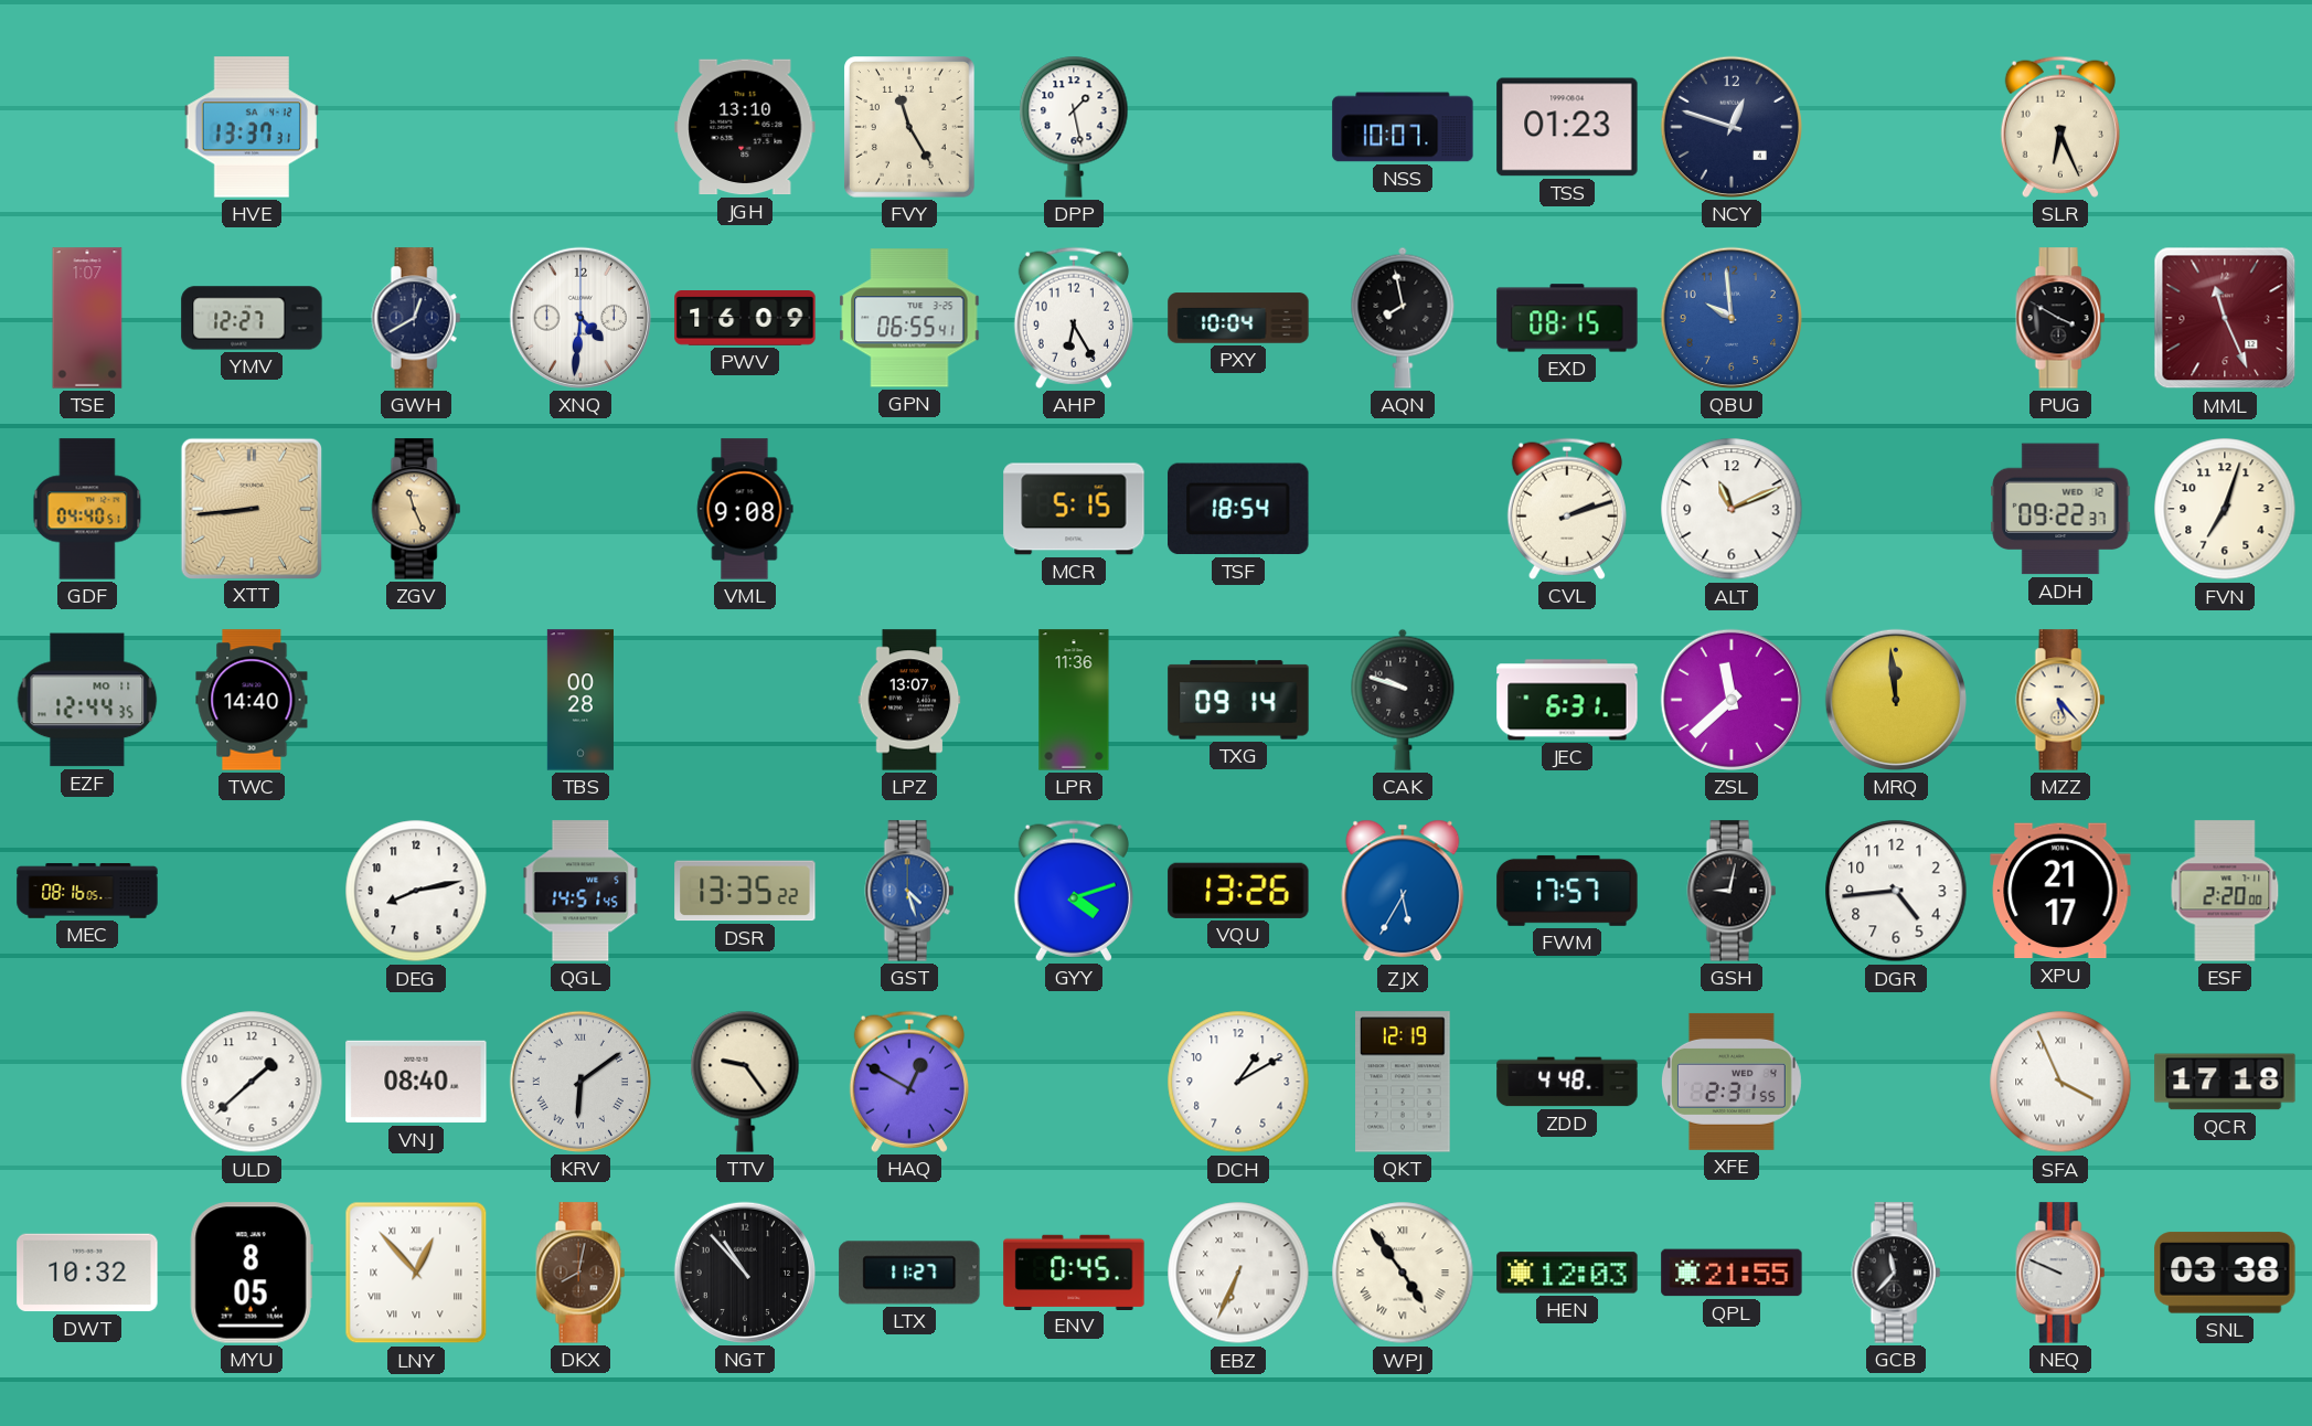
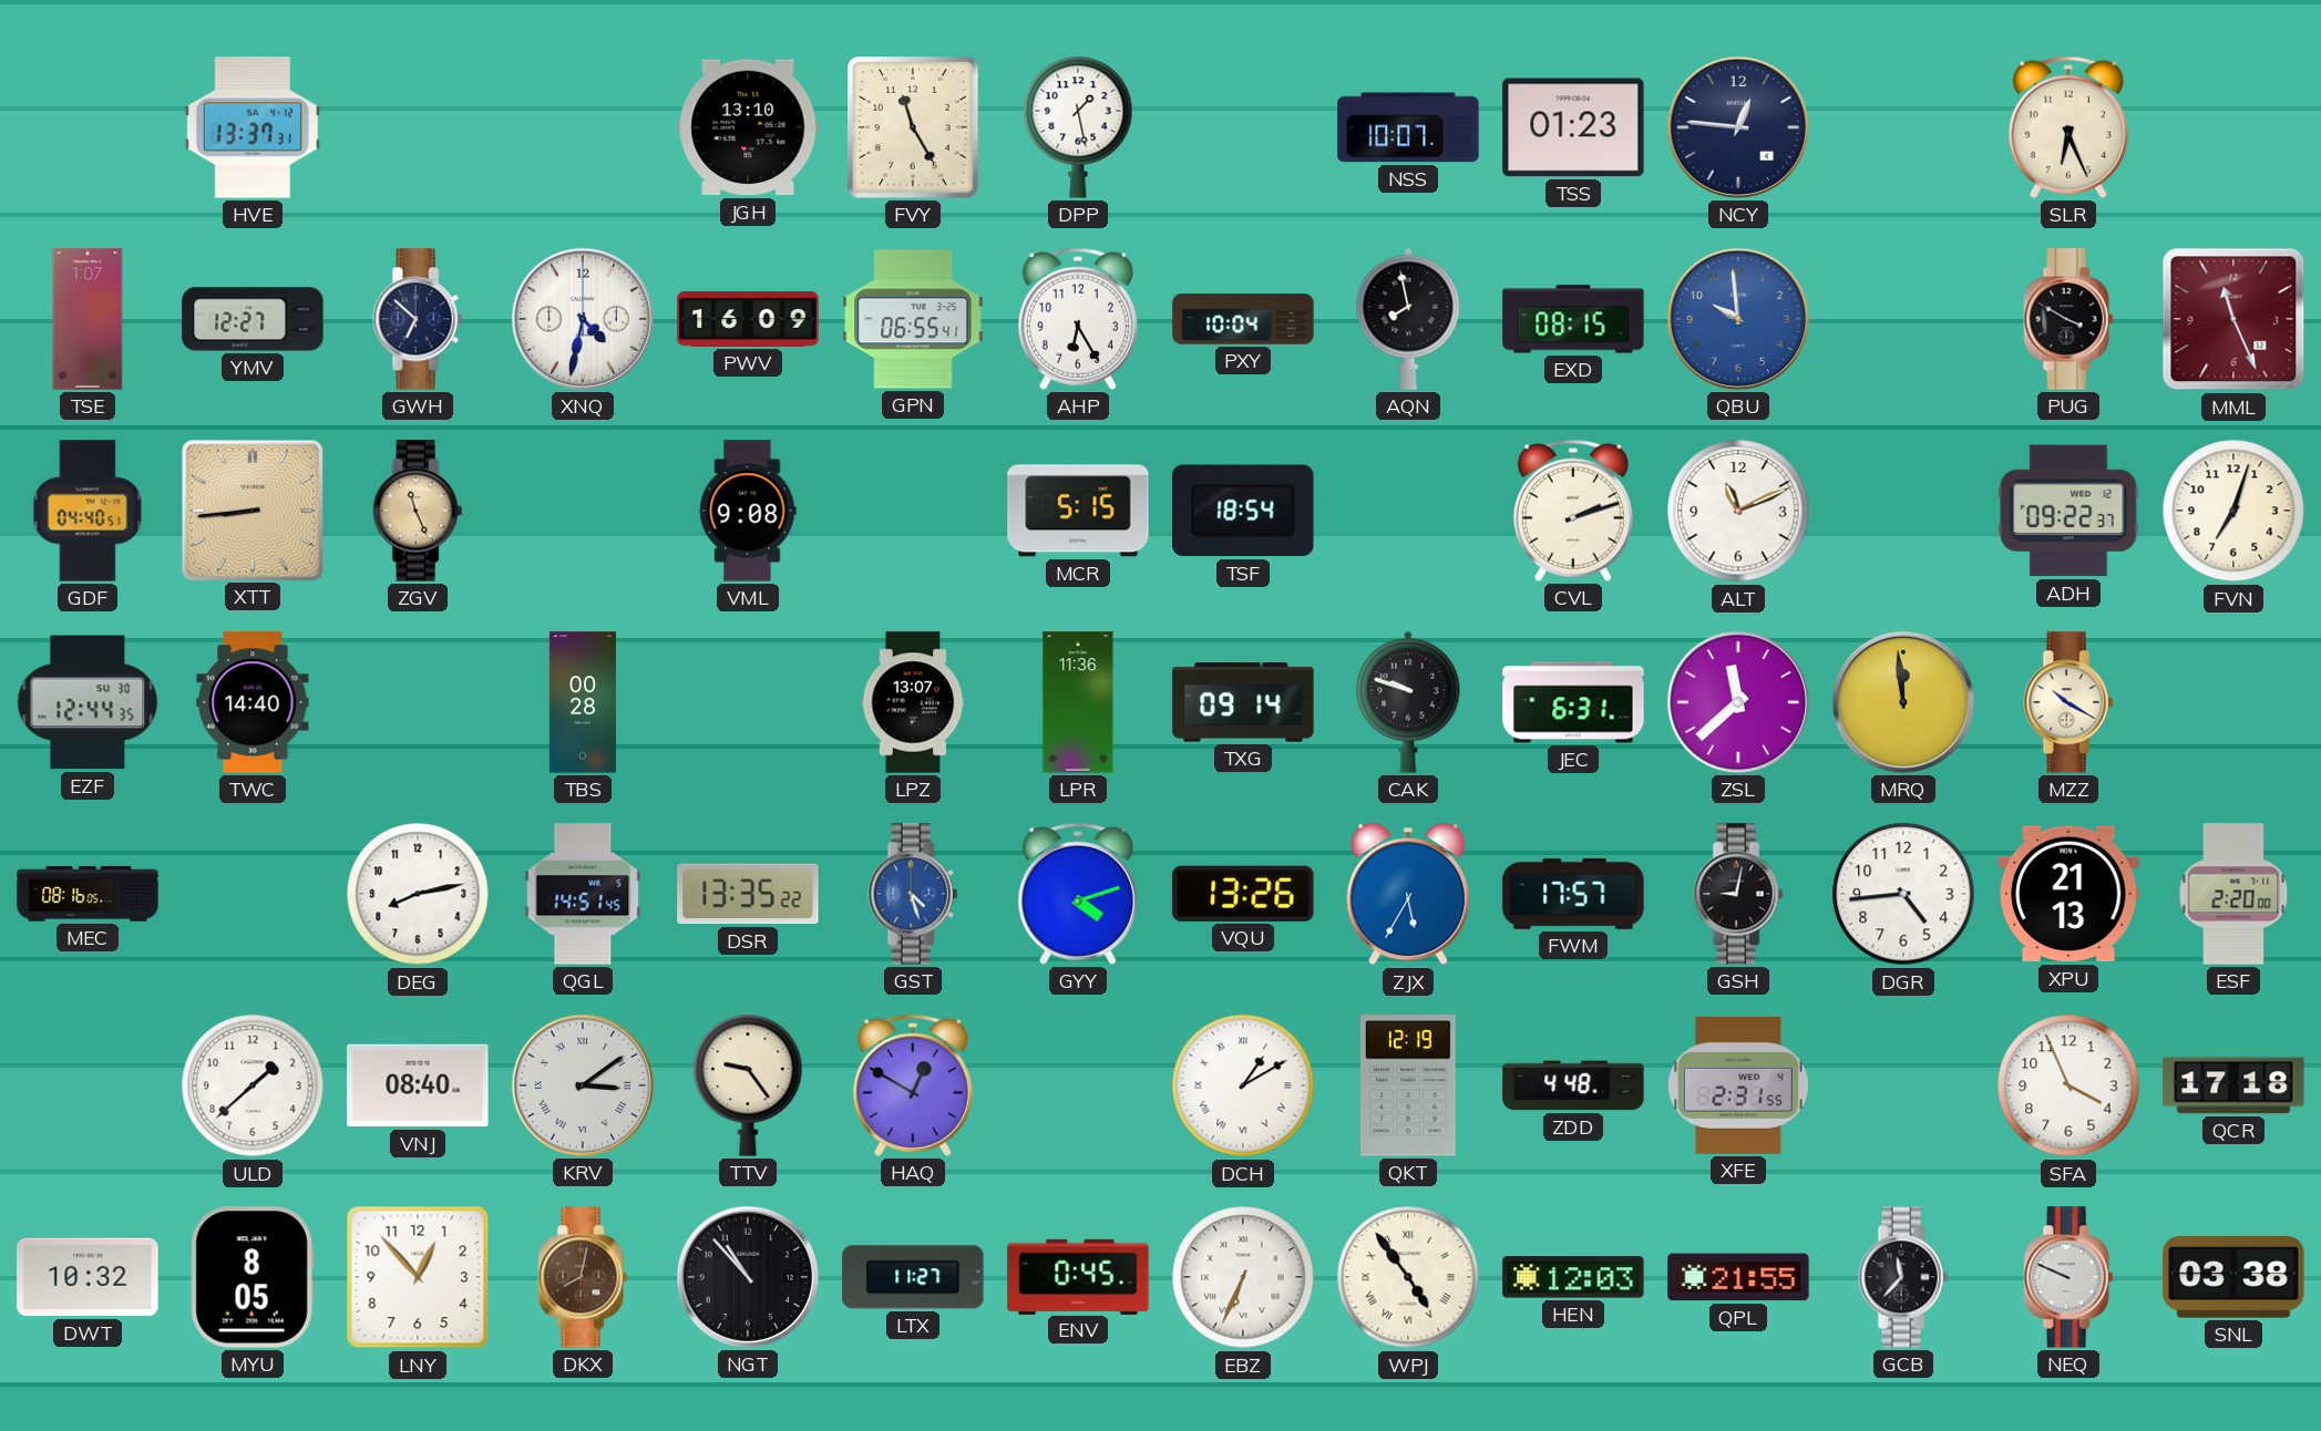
NCY: 12:48 -> 12:46 (1738, 127)
GWH: 12:40 -> 6:52 (418, 319)
XNQ: 4:31 -> 4:32 (583, 319)
EZF date: MO 11 -> SU 30 (88, 702)
MZZ: 5:23 -> 10:20 (2068, 702)
XPU: 21:17 -> 21:13 (2068, 894)
KRV: 6:09 -> 3:09 (583, 1085)
DCH numerals: Arabic -> Roman (1243, 1085)
SFA numerals: Roman -> Arabic (2068, 1085)
LNY numerals: Roman -> Arabic (418, 1277)
